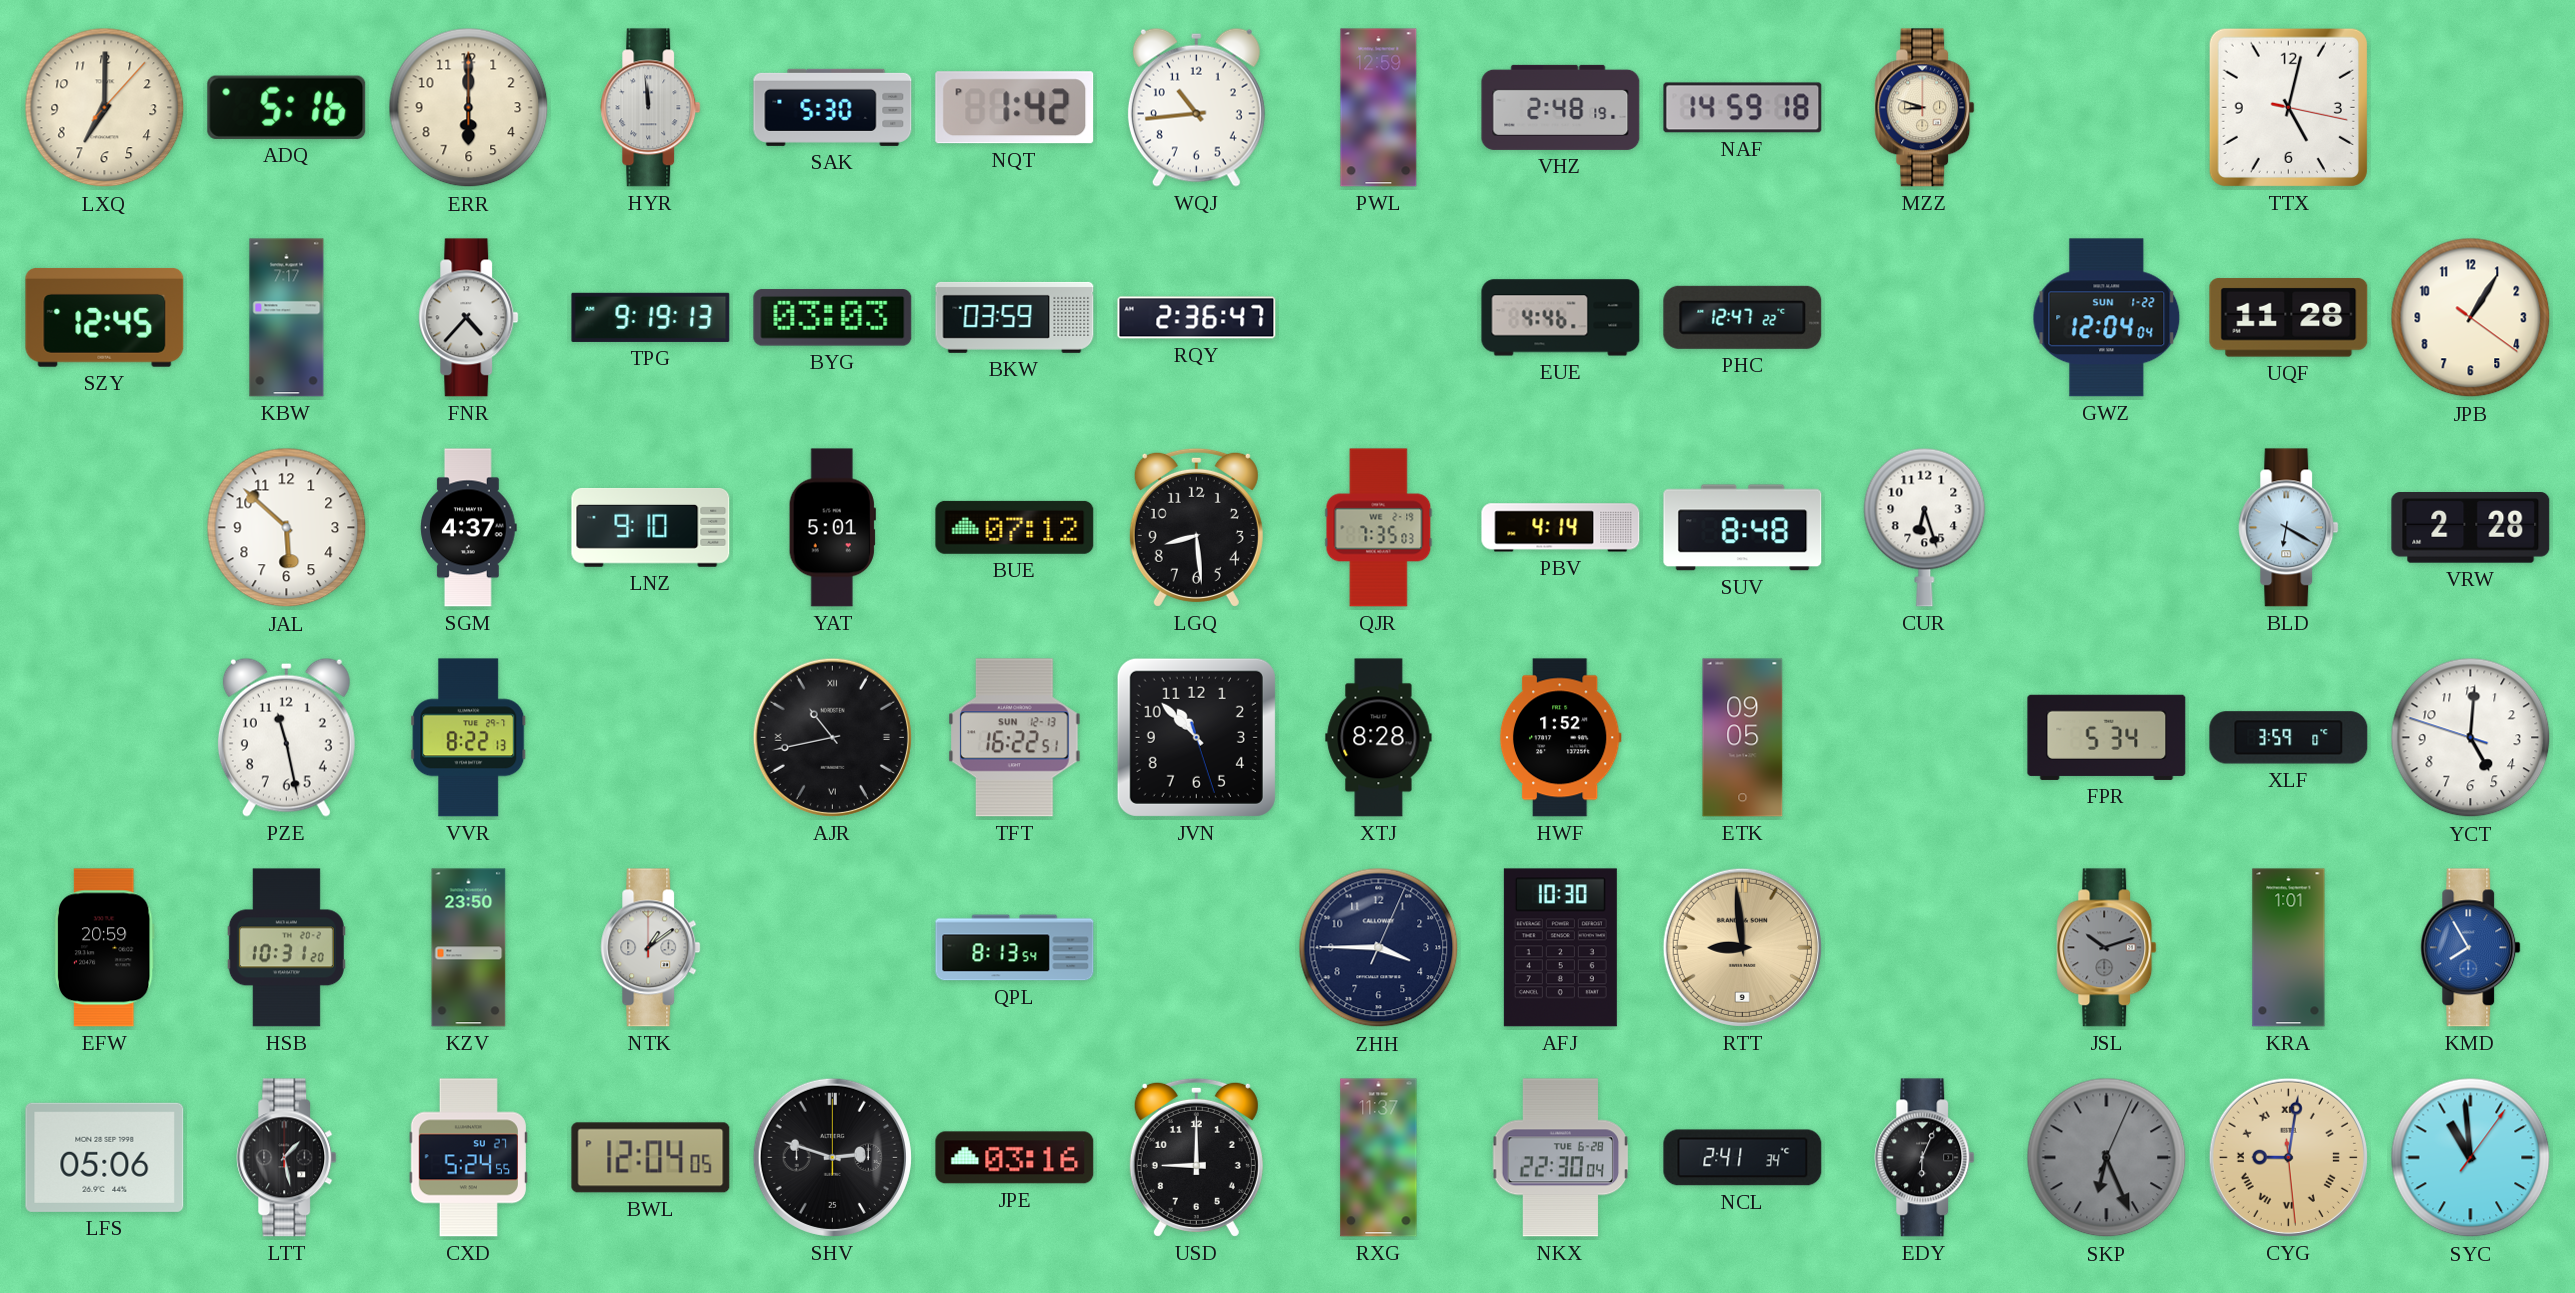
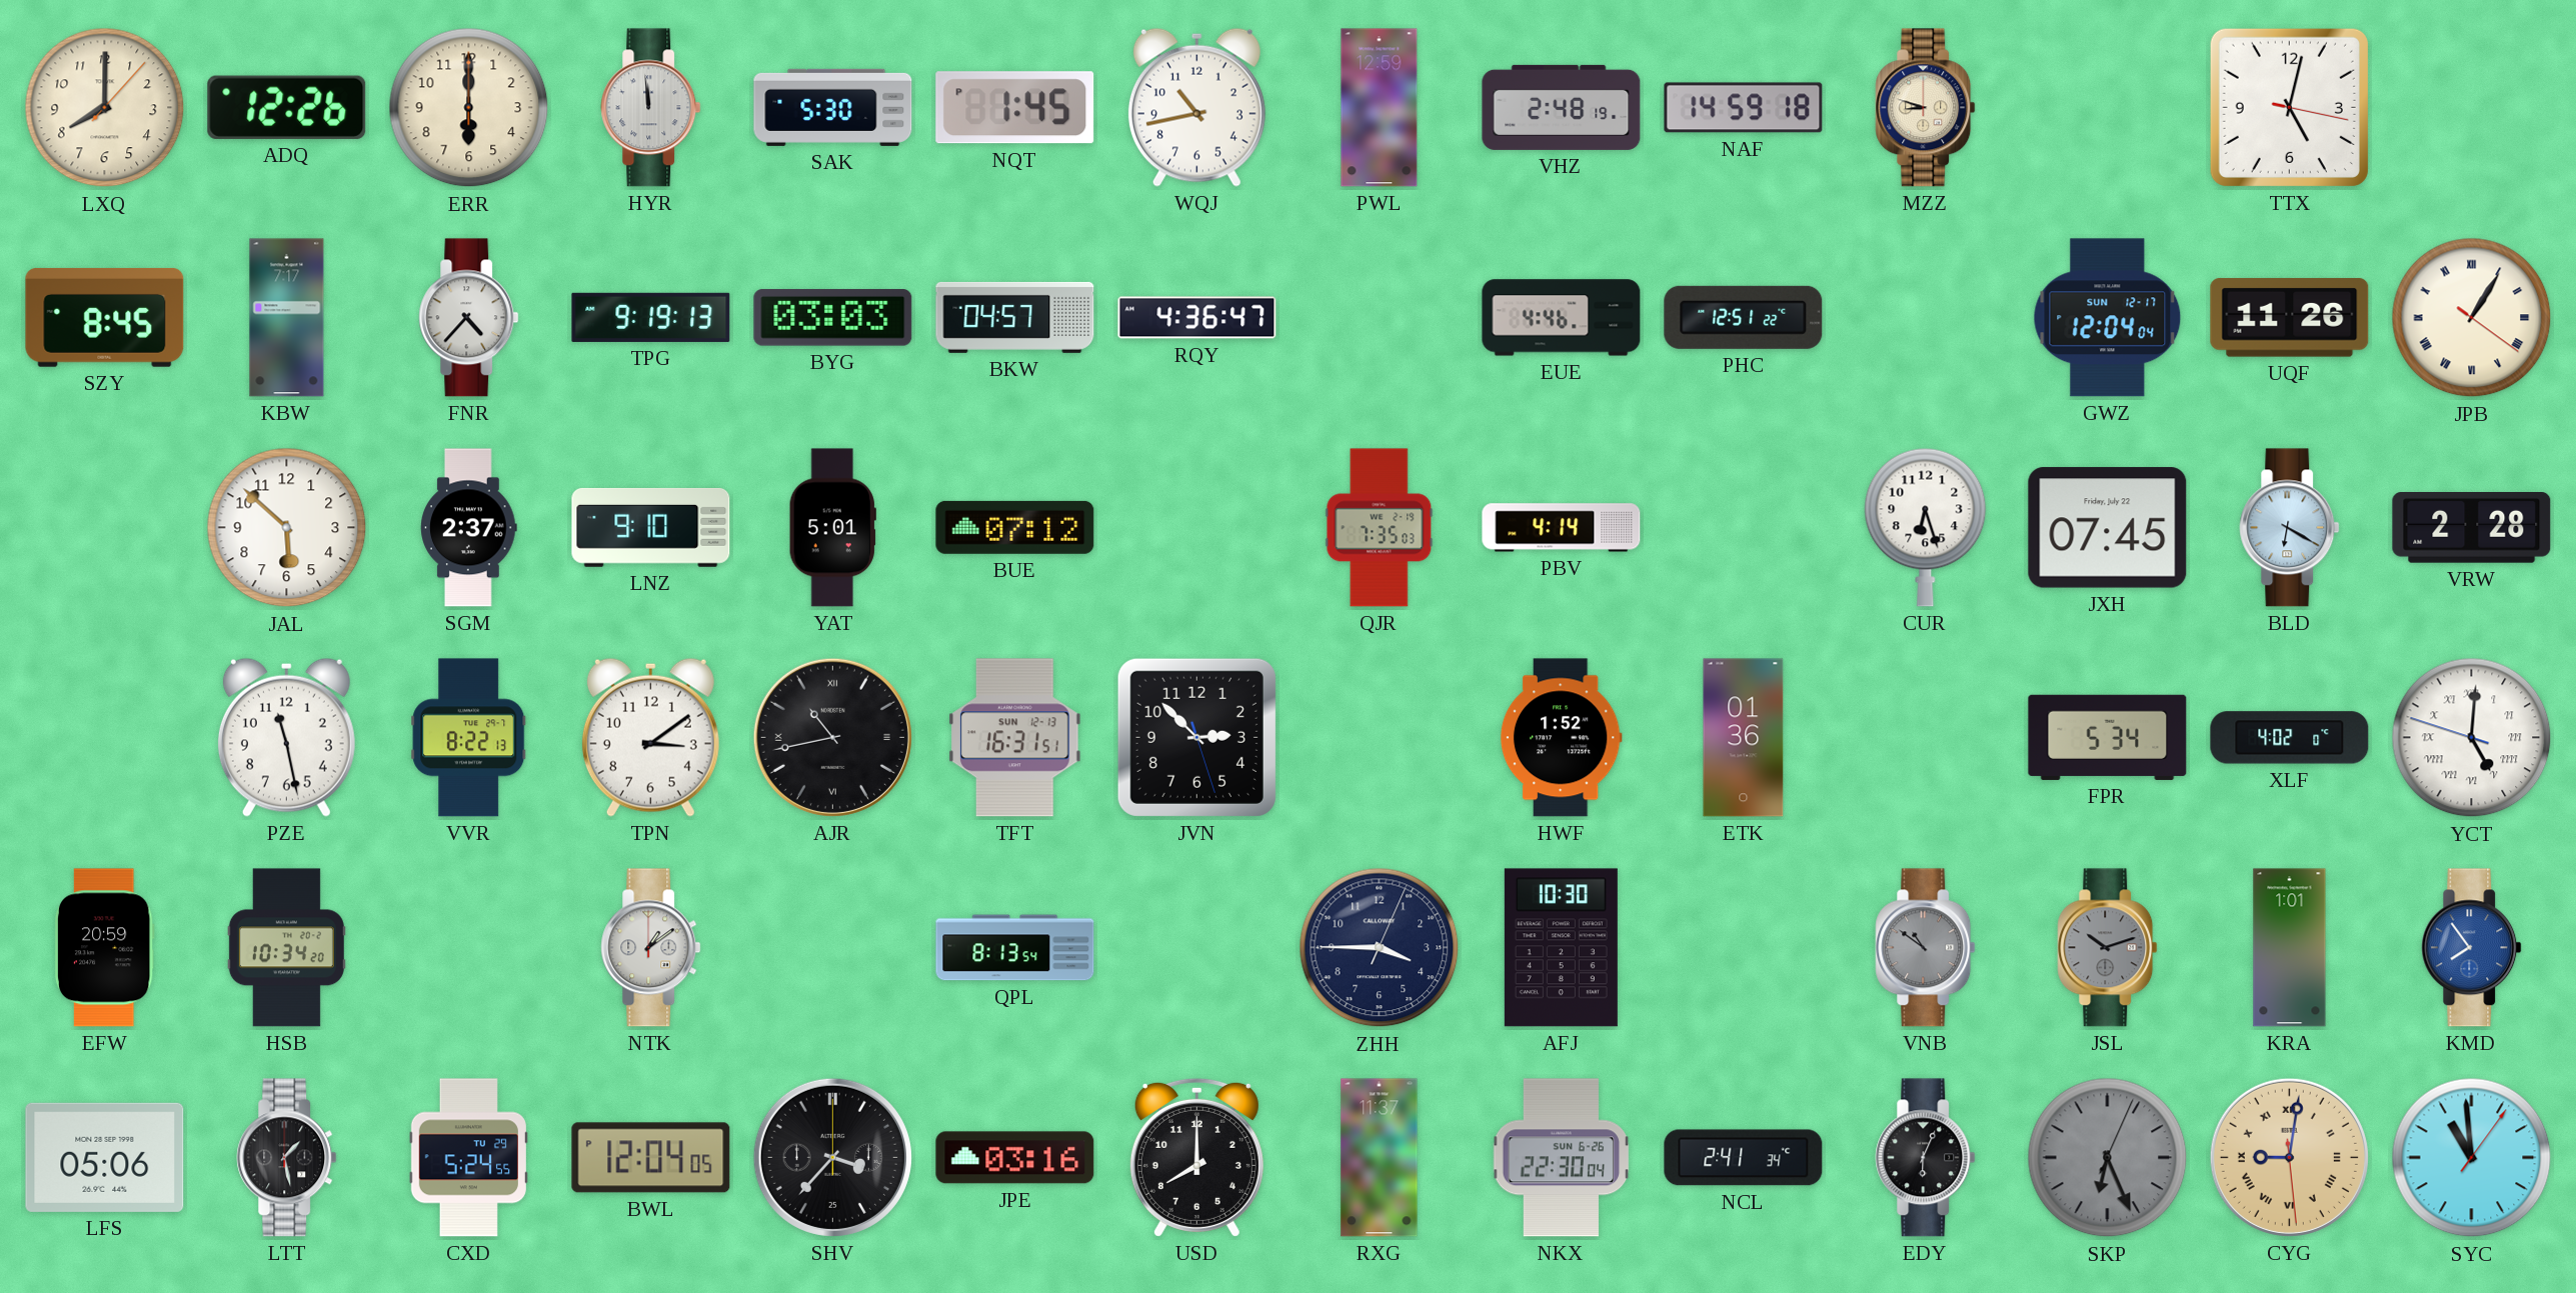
LXQ: 7:00 -> 8:00 (105, 108)
ADQ: 5:16 -> 12:26 (287, 107)
NQT: 1:42 -> 1:45 (1015, 108)
WQJ: 10:44 -> 10:43 (1196, 107)
SZY: 12:45 -> 8:45 (105, 317)
BKW: 03:59 -> 04:57 (1015, 317)
RQY: 2:36 -> 4:36 (1197, 318)
PHC: 12:47 -> 12:51 (1744, 317)
GWZ date: SUN 1-22 -> SUN 12-17 (2108, 318)
UQF: 11:28 -> 11:26 (2290, 318)
JPB numerals: Arabic -> Roman (2472, 318)
SGM: 4:37 -> 2:37 (469, 528)
LGQ: 8:29 -> none (1196, 527)
SUV: 8:48 -> none (1743, 528)
JXH: none -> 07:45 (2108, 528)
TPN: none -> 3:09 (650, 737)
TFT: 16:22 -> 16:31 (1015, 738)
JVN: 10:52 -> 2:52 (1196, 737)
XTJ: 8:28 -> none (1379, 738)
ETK: 09:05 -> 01:36 (1744, 738)
XLF: 3:59 -> 4:02 (2290, 738)
YCT numerals: Arabic -> Roman (2472, 738)
HSB: 10:31 -> 10:34 (286, 948)
KZV: 23:50 -> none (469, 948)
RTT: 8:59 -> none (1742, 947)
VNB: none -> 10:51 (1926, 948)
KMD: 7:55 -> 7:54 (2472, 948)
CXD date: SU 27 -> TU 29 (468, 1158)
SHV: 2:48 -> 3:37 (832, 1157)
USD: 9:00 -> 8:00 (1196, 1157)
NKX date: TUE 6-28 -> SUN 6-26 (1562, 1158)
